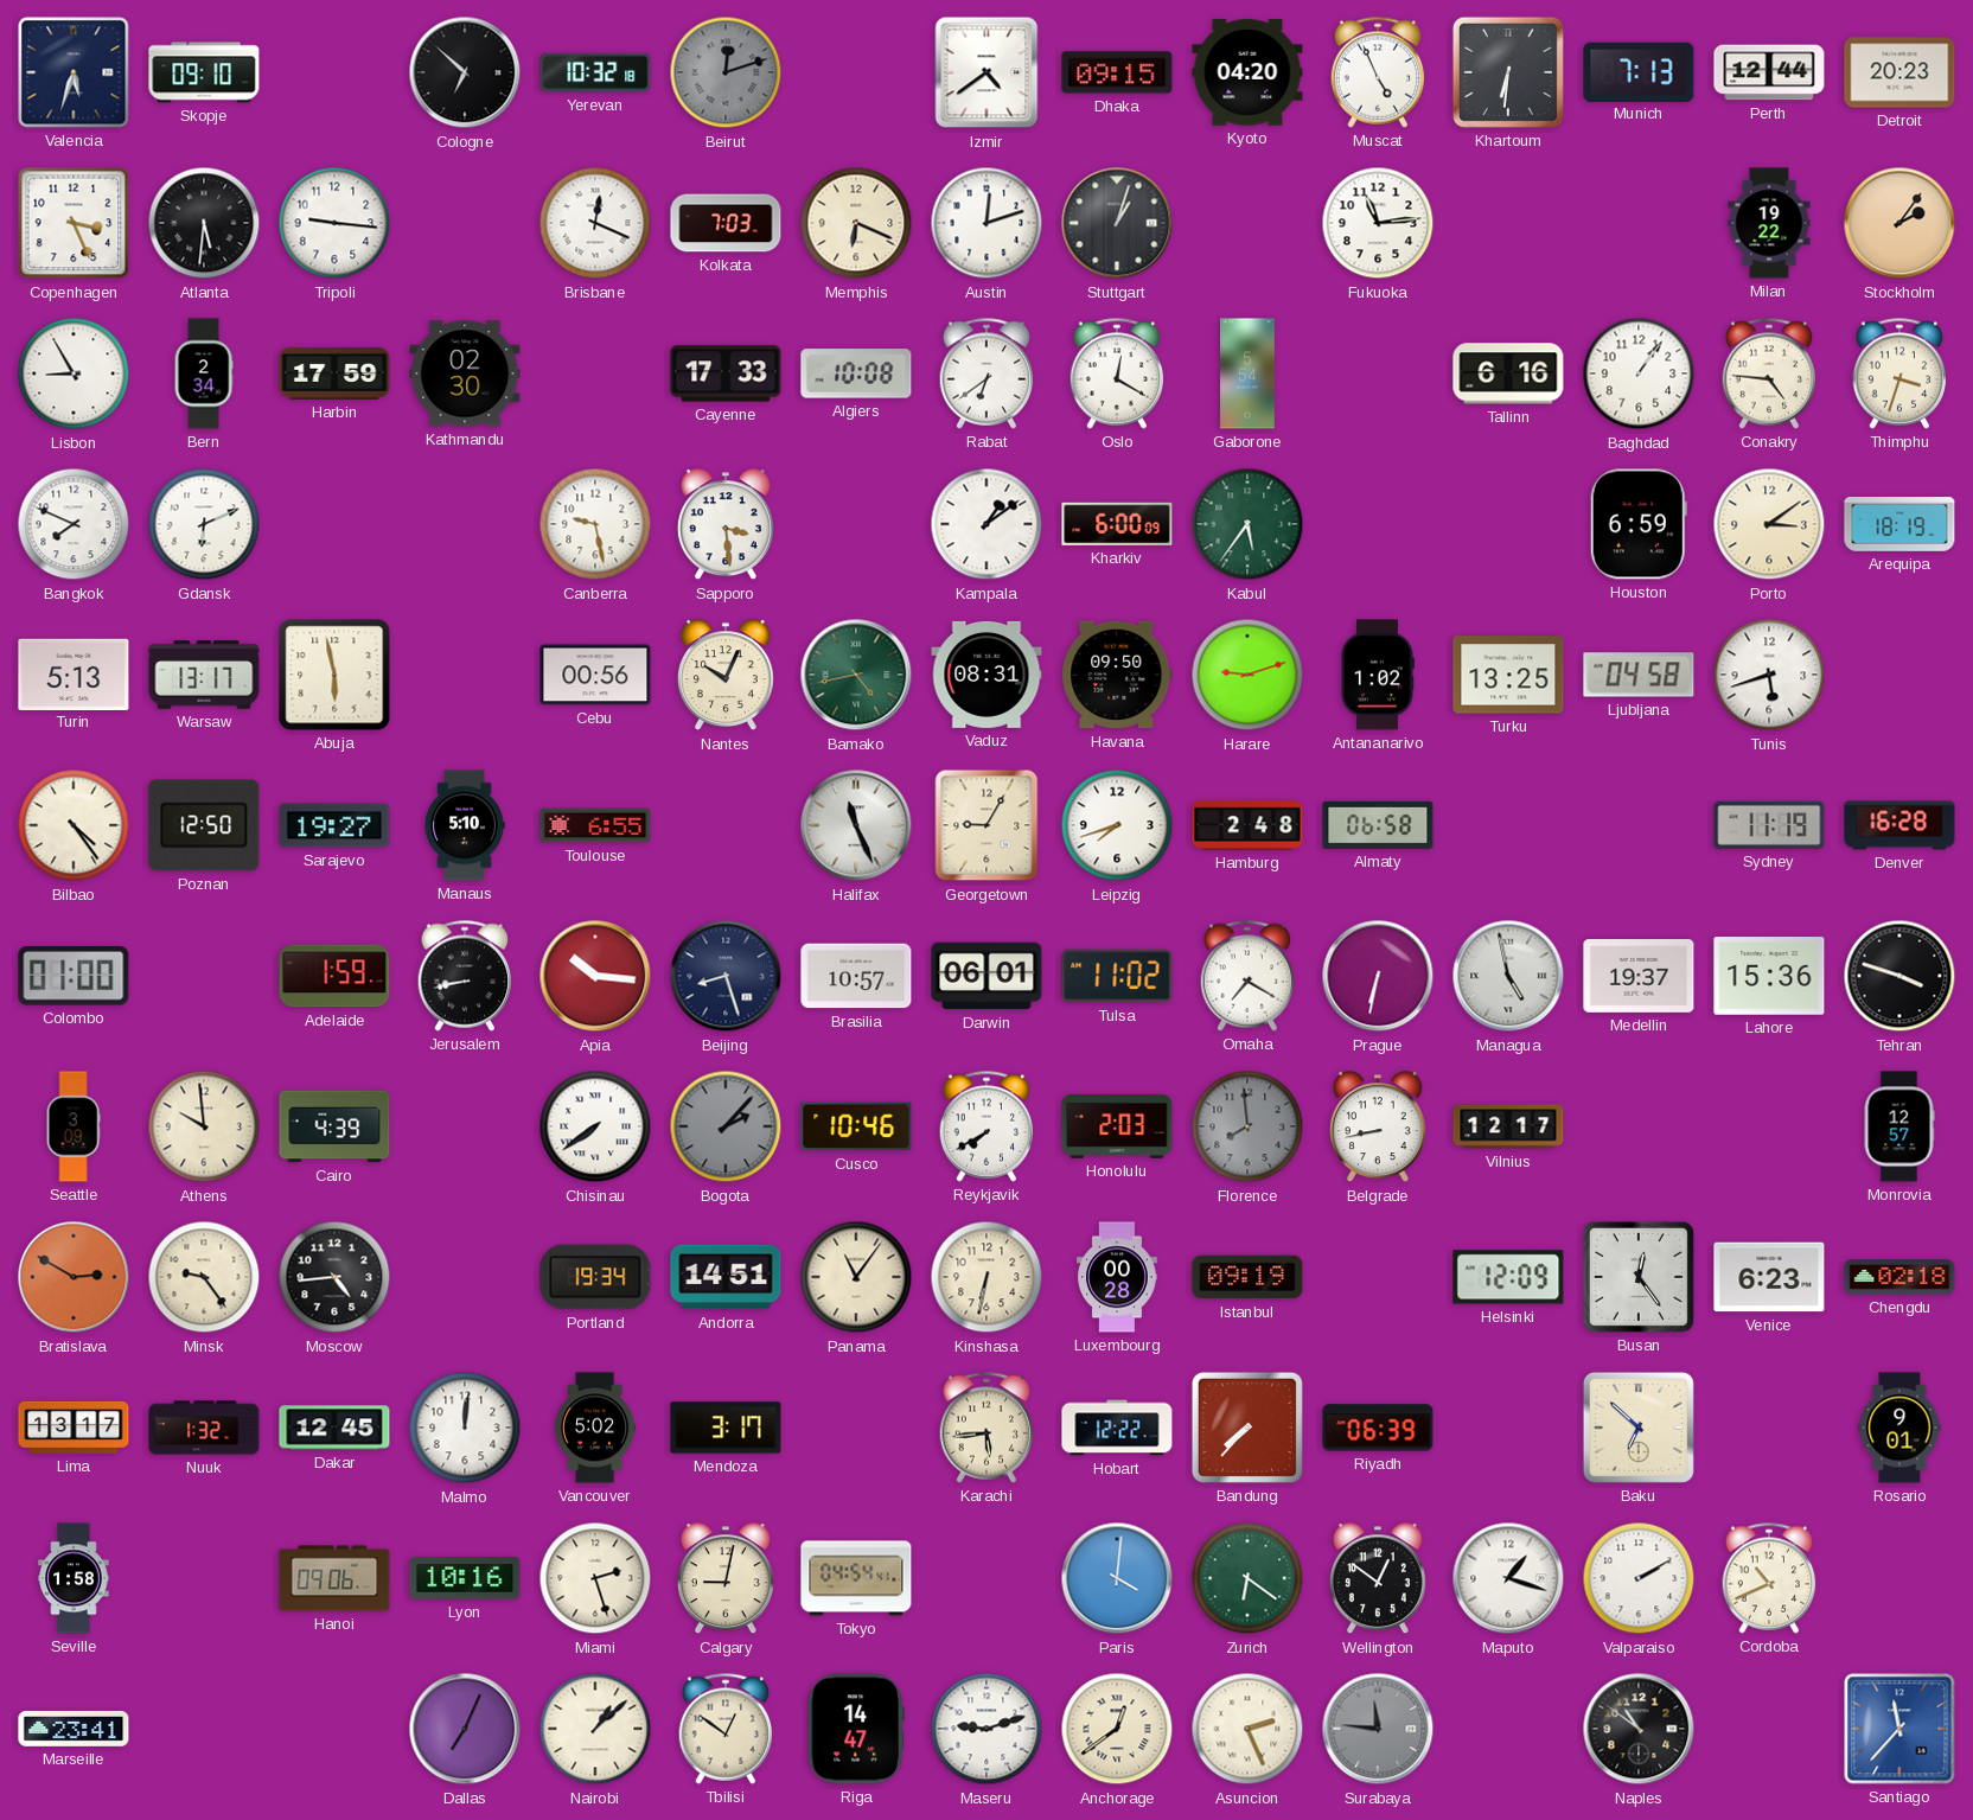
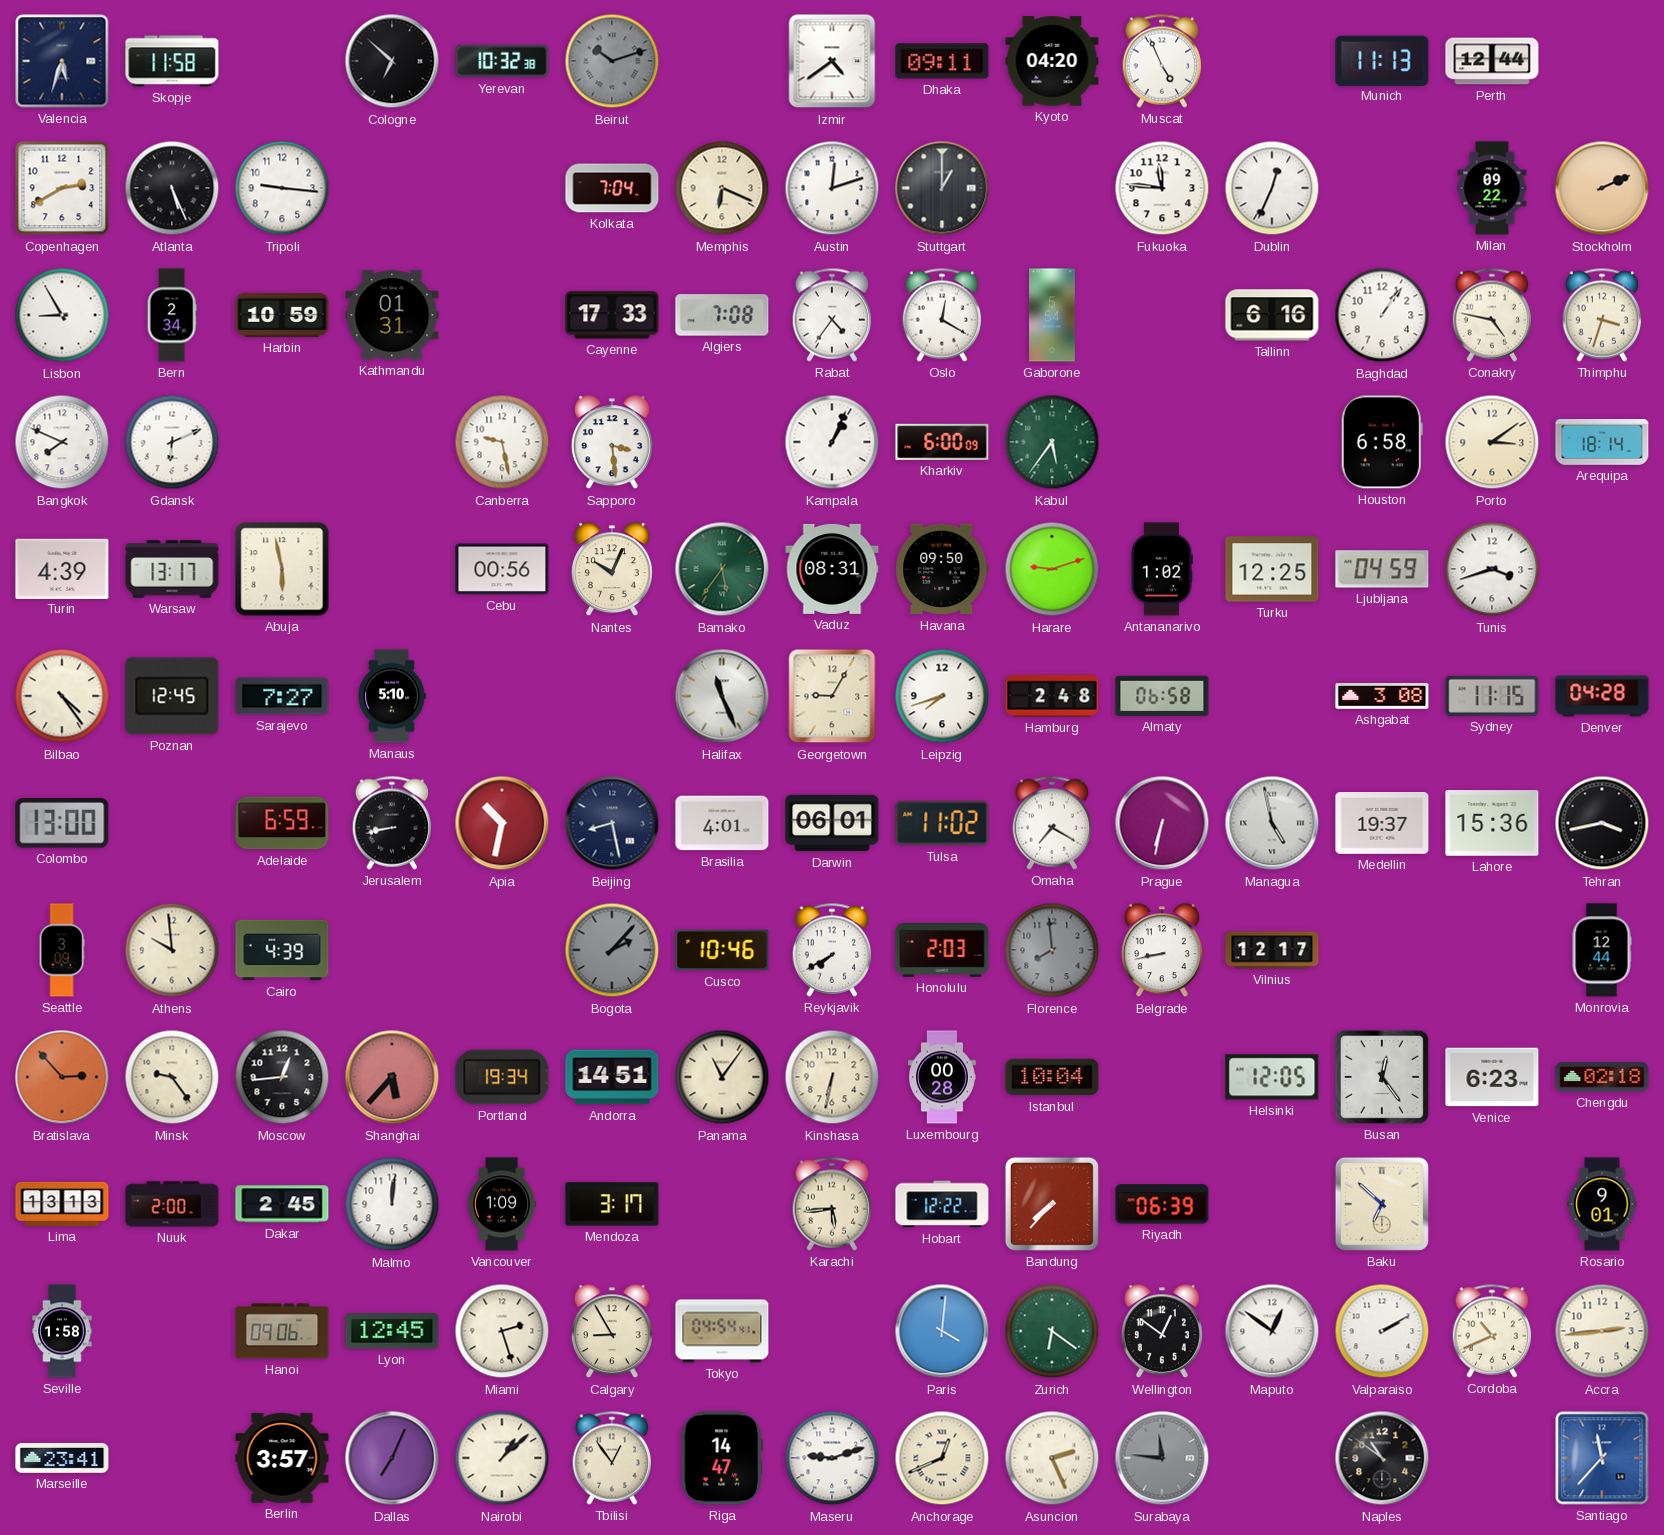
Skopje: 09:10 -> 11:58 (172, 61)
Yerevan: 10:32:18 -> 10:32:38 (502, 61)
Beirut: 12:12 -> 10:12 (612, 61)
Dhaka: 09:15 -> 09:11 (942, 61)
Khartoum: 6:31 -> none (1508, 72)
Munich: 7:13 -> 11:13 (1382, 60)
Detroit: 20:23 -> none (1899, 72)
Copenhagen: 3:26 -> 2:40 (62, 188)
Atlanta: 5:31 -> 5:26 (172, 188)
Brisbane: 12:19 -> none (595, 223)
Kolkata: 7:03 -> 7:04 (612, 188)
Stuttgart: 1:03 -> 1:00 (942, 188)
Fukuoka: 11:14 -> 11:46 (1162, 188)
Dublin: none -> 12:34 (1272, 188)
Milan: 19:22 -> 09:22 (1492, 188)
Stockholm: 2:06 -> 2:11 (1602, 188)
Harbin: 17:59 -> 10:59 (282, 315)
Kathmandu: 02:30 -> 01:31 (392, 315)
Algiers: 10:08 -> 7:08 (722, 315)
Rabat: 6:39 -> 4:36 (832, 315)
Conakry: 4:46 -> 4:47 (1492, 315)
Kampala: 1:09 -> 1:04 (832, 442)
Houston: 6:59 -> 6:58 (1382, 442)
Arequipa: 18:19 -> 18:14 (1602, 443)
Turin: 5:13 -> 4:39 (62, 568)
Bamako: 4:43 -> 5:36 (722, 569)
Turku: 13:25 -> 12:25 (1272, 569)
Ljubljana: 04:58 -> 04:59 (1382, 569)
Tunis: 5:42 -> 3:42 (1492, 569)
Poznan: 12:50 -> 12:45 (172, 696)
Sarajevo: 19:27 -> 7:27 (282, 696)
Toulouse: 6:55 -> none (595, 825)
Ashgabat: none -> 3:08 (1382, 697)
Sydney: 11:19 -> 11:15 (1492, 696)
Denver: 16:28 -> 04:28 (1602, 696)
Colombo: 01:00 -> 13:00 (62, 823)
Adelaide: 1:59 -> 6:59 (282, 823)
Apia: 10:16 -> 10:32 (502, 823)
Beijing: 8:27 -> 8:28 (612, 823)
Brasilia: 10:57 -> 4:01 (722, 823)
Tehran: 3:48 -> 3:43 (1602, 823)
Chisinau: 7:39 -> none (595, 1126)
Monrovia: 12:57 -> 12:44 (1602, 950)
Bratislava: 2:50 -> 2:53 (62, 1077)
Moscow: 4:44 -> 12:44 (282, 1077)
Shanghai: none -> 5:37 (392, 1077)
Istanbul: 09:19 -> 10:04 (1052, 1077)
Helsinki: 12:09 -> 12:05 (1272, 1077)
Lima: 13:17 -> 13:13 (62, 1204)
Nuuk: 1:32 -> 2:00 (172, 1204)
Dakar: 12:45 -> 2:45 (282, 1204)
Vancouver: 5:02 -> 1:09 (502, 1204)
Lyon: 10:16 -> 12:45 (392, 1331)
Calgary: 9:02 -> 8:55 (612, 1332)
Maputo: 1:18 -> 12:51 (1272, 1331)
Accra: none -> 2:44 (1602, 1331)
Berlin: none -> 3:57 (282, 1458)
Tbilisi: 12:51 -> 12:54 (612, 1458)
Anchorage: 12:39 -> 12:41 (942, 1458)
